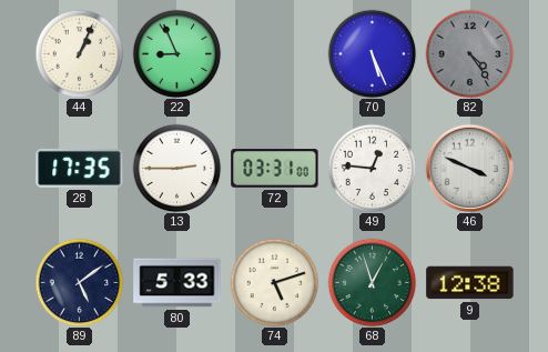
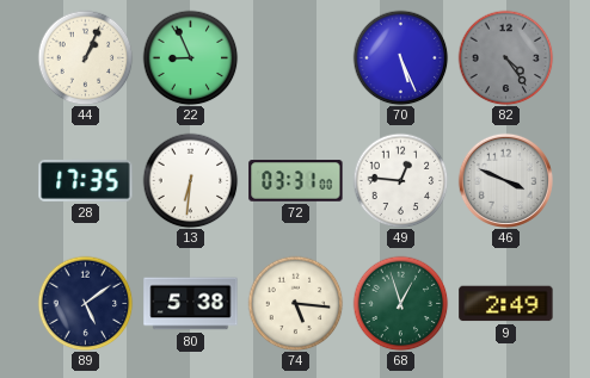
13: 2:45 -> 6:31 (190, 180)
80: 5:33 -> 5:38 (191, 304)
74: 5:12 -> 5:16 (295, 303)
9: 12:38 -> 2:49 (506, 304)
